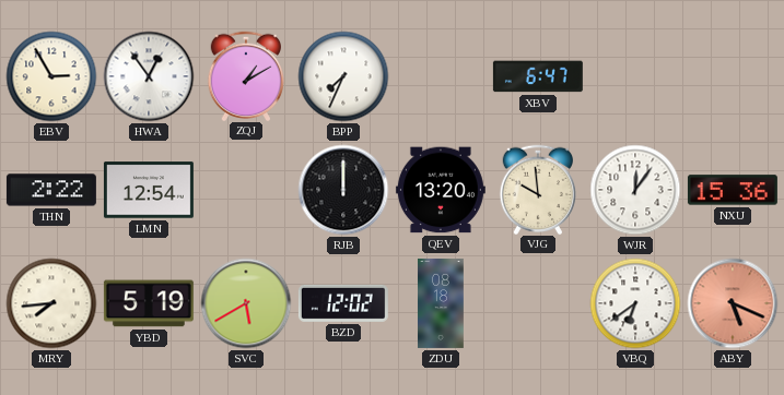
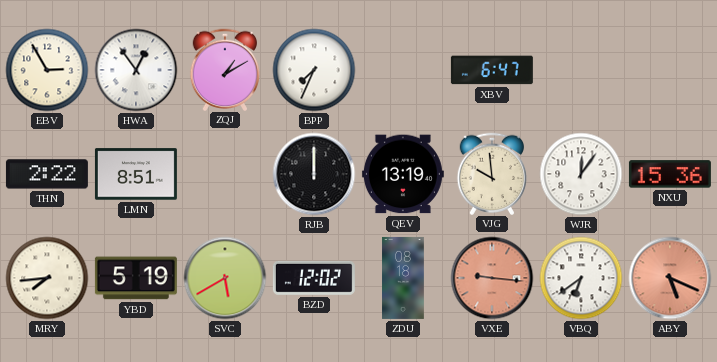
LMN: 12:54 -> 8:51 (136, 174)
QEV: 13:20 -> 13:19 (403, 174)
VXE: none -> 9:16 (492, 278)
